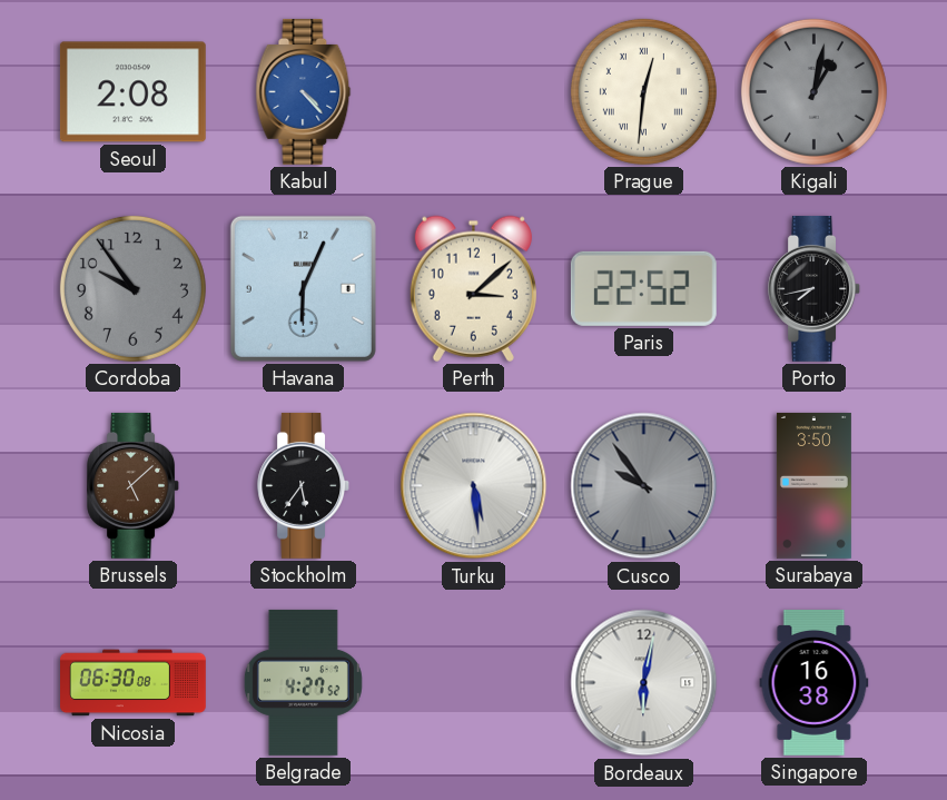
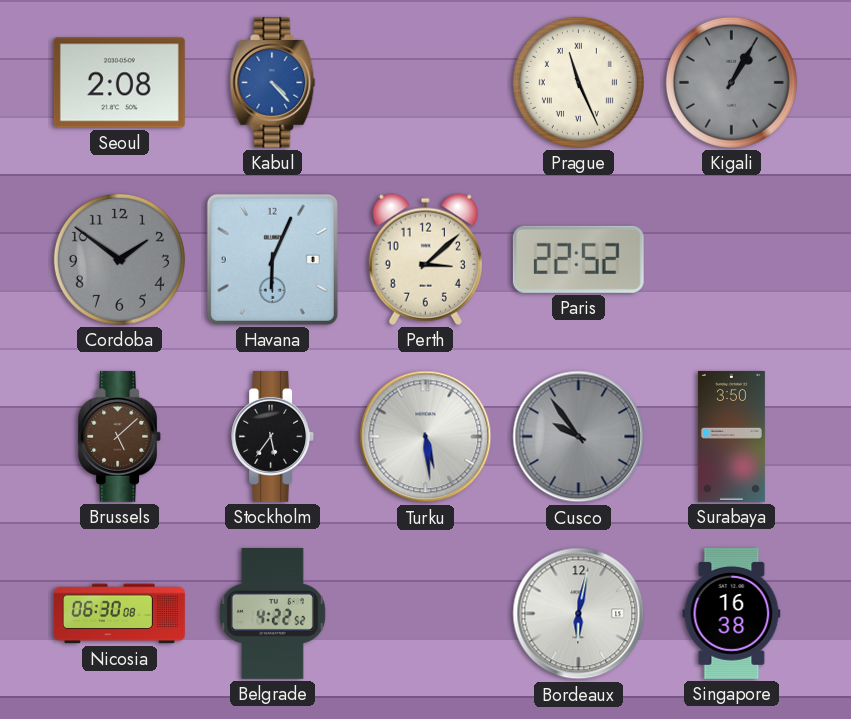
Prague: 12:31 -> 11:26 (578, 82)
Kigali: 1:02 -> 1:05 (731, 82)
Cordoba: 9:54 -> 1:51 (119, 259)
Porto: 7:43 -> none (815, 288)
Belgrade: 4:27 -> 4:22 (272, 613)
